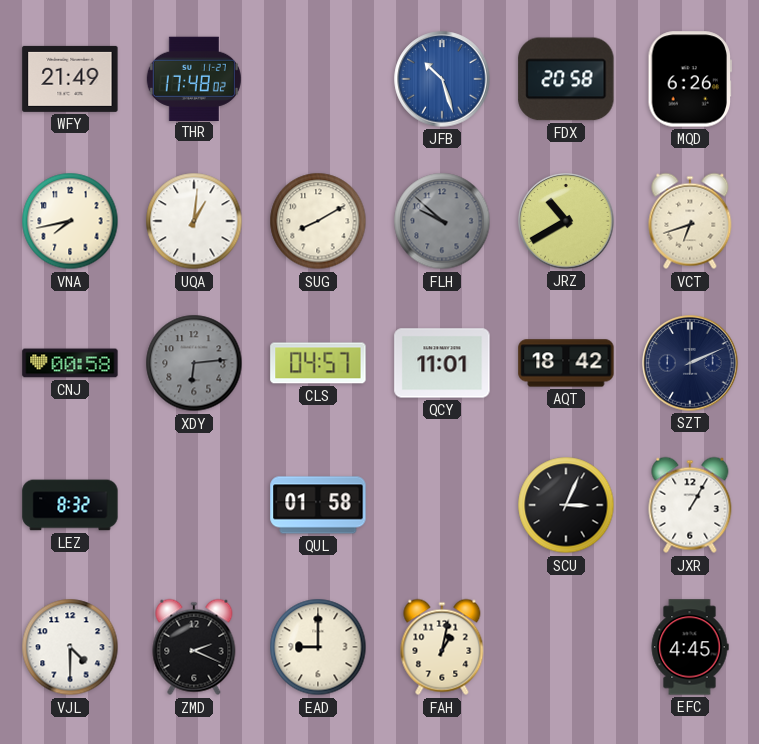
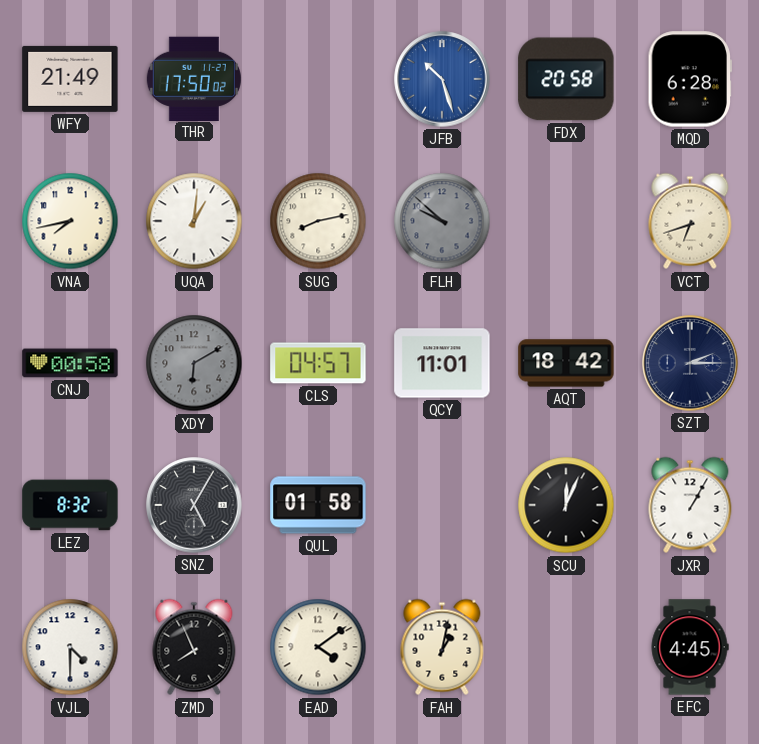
THR: 17:48 -> 17:50 (194, 78)
MQD: 6:26 -> 6:28 (689, 79)
SUG: 8:10 -> 8:13 (318, 221)
JRZ: 10:40 -> none (566, 221)
XDY: 6:14 -> 6:10 (194, 363)
SZT: 2:11 -> 2:15 (690, 363)
SNZ: none -> 5:05 (194, 505)
SCU: 3:04 -> 12:04 (566, 505)
ZMD: 2:19 -> 7:56 (194, 647)
EAD: 9:00 -> 4:09 (318, 647)
